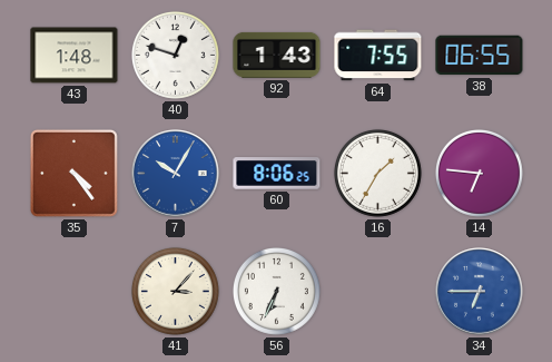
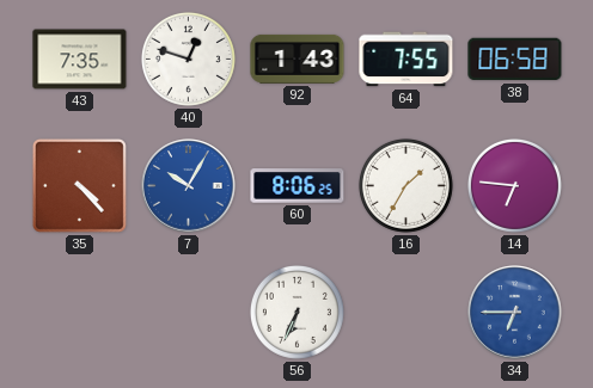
43: 1:48 -> 7:35 (80, 60)
38: 06:55 -> 06:58 (515, 60)
35: 4:24 -> 4:23 (79, 185)
41: 3:07 -> none (175, 291)
